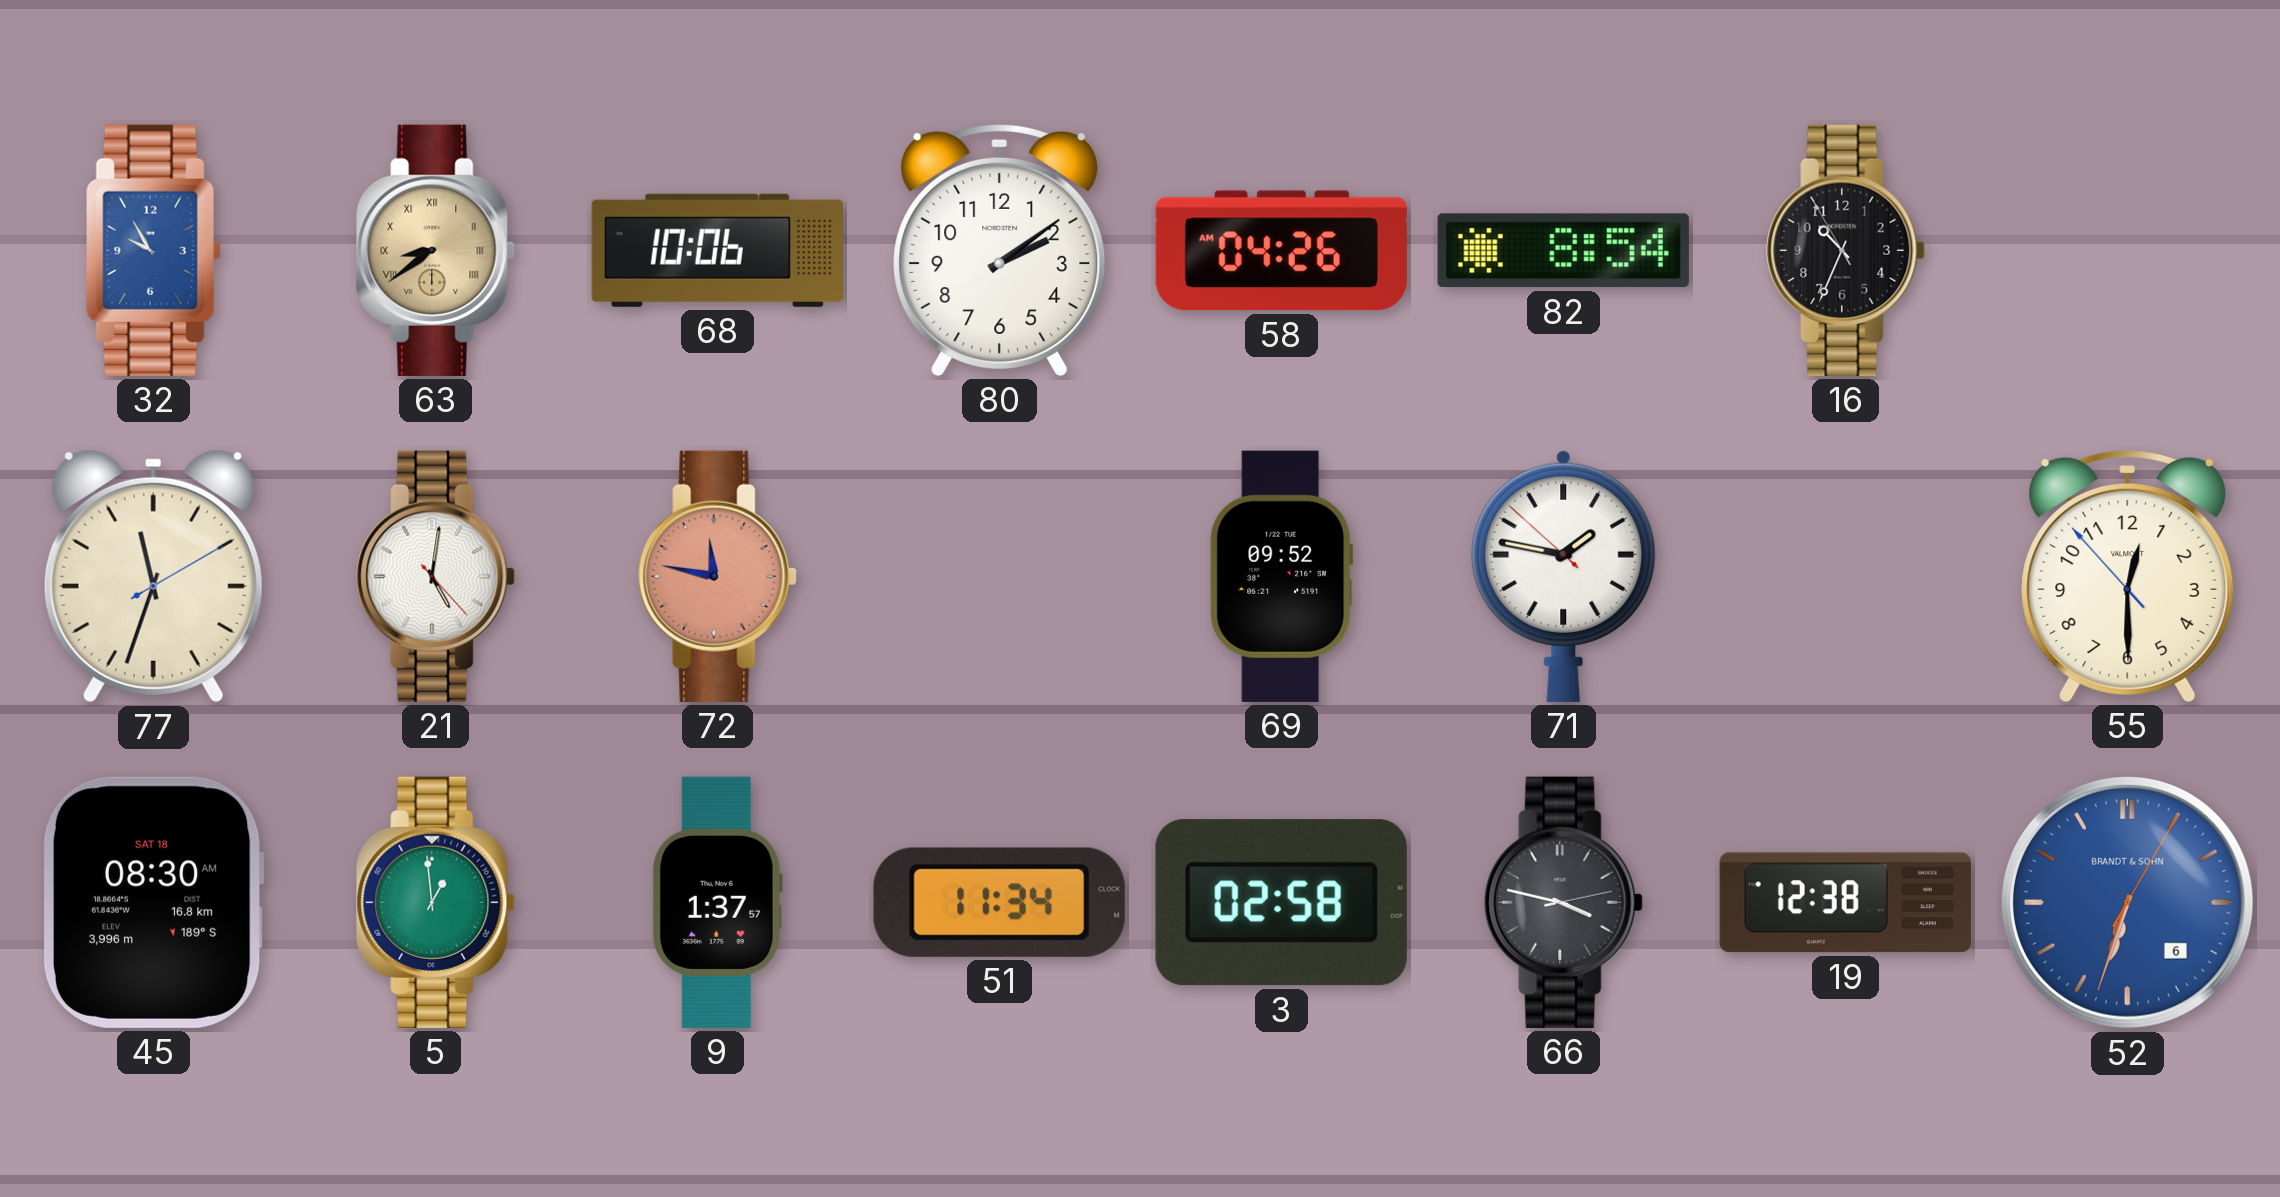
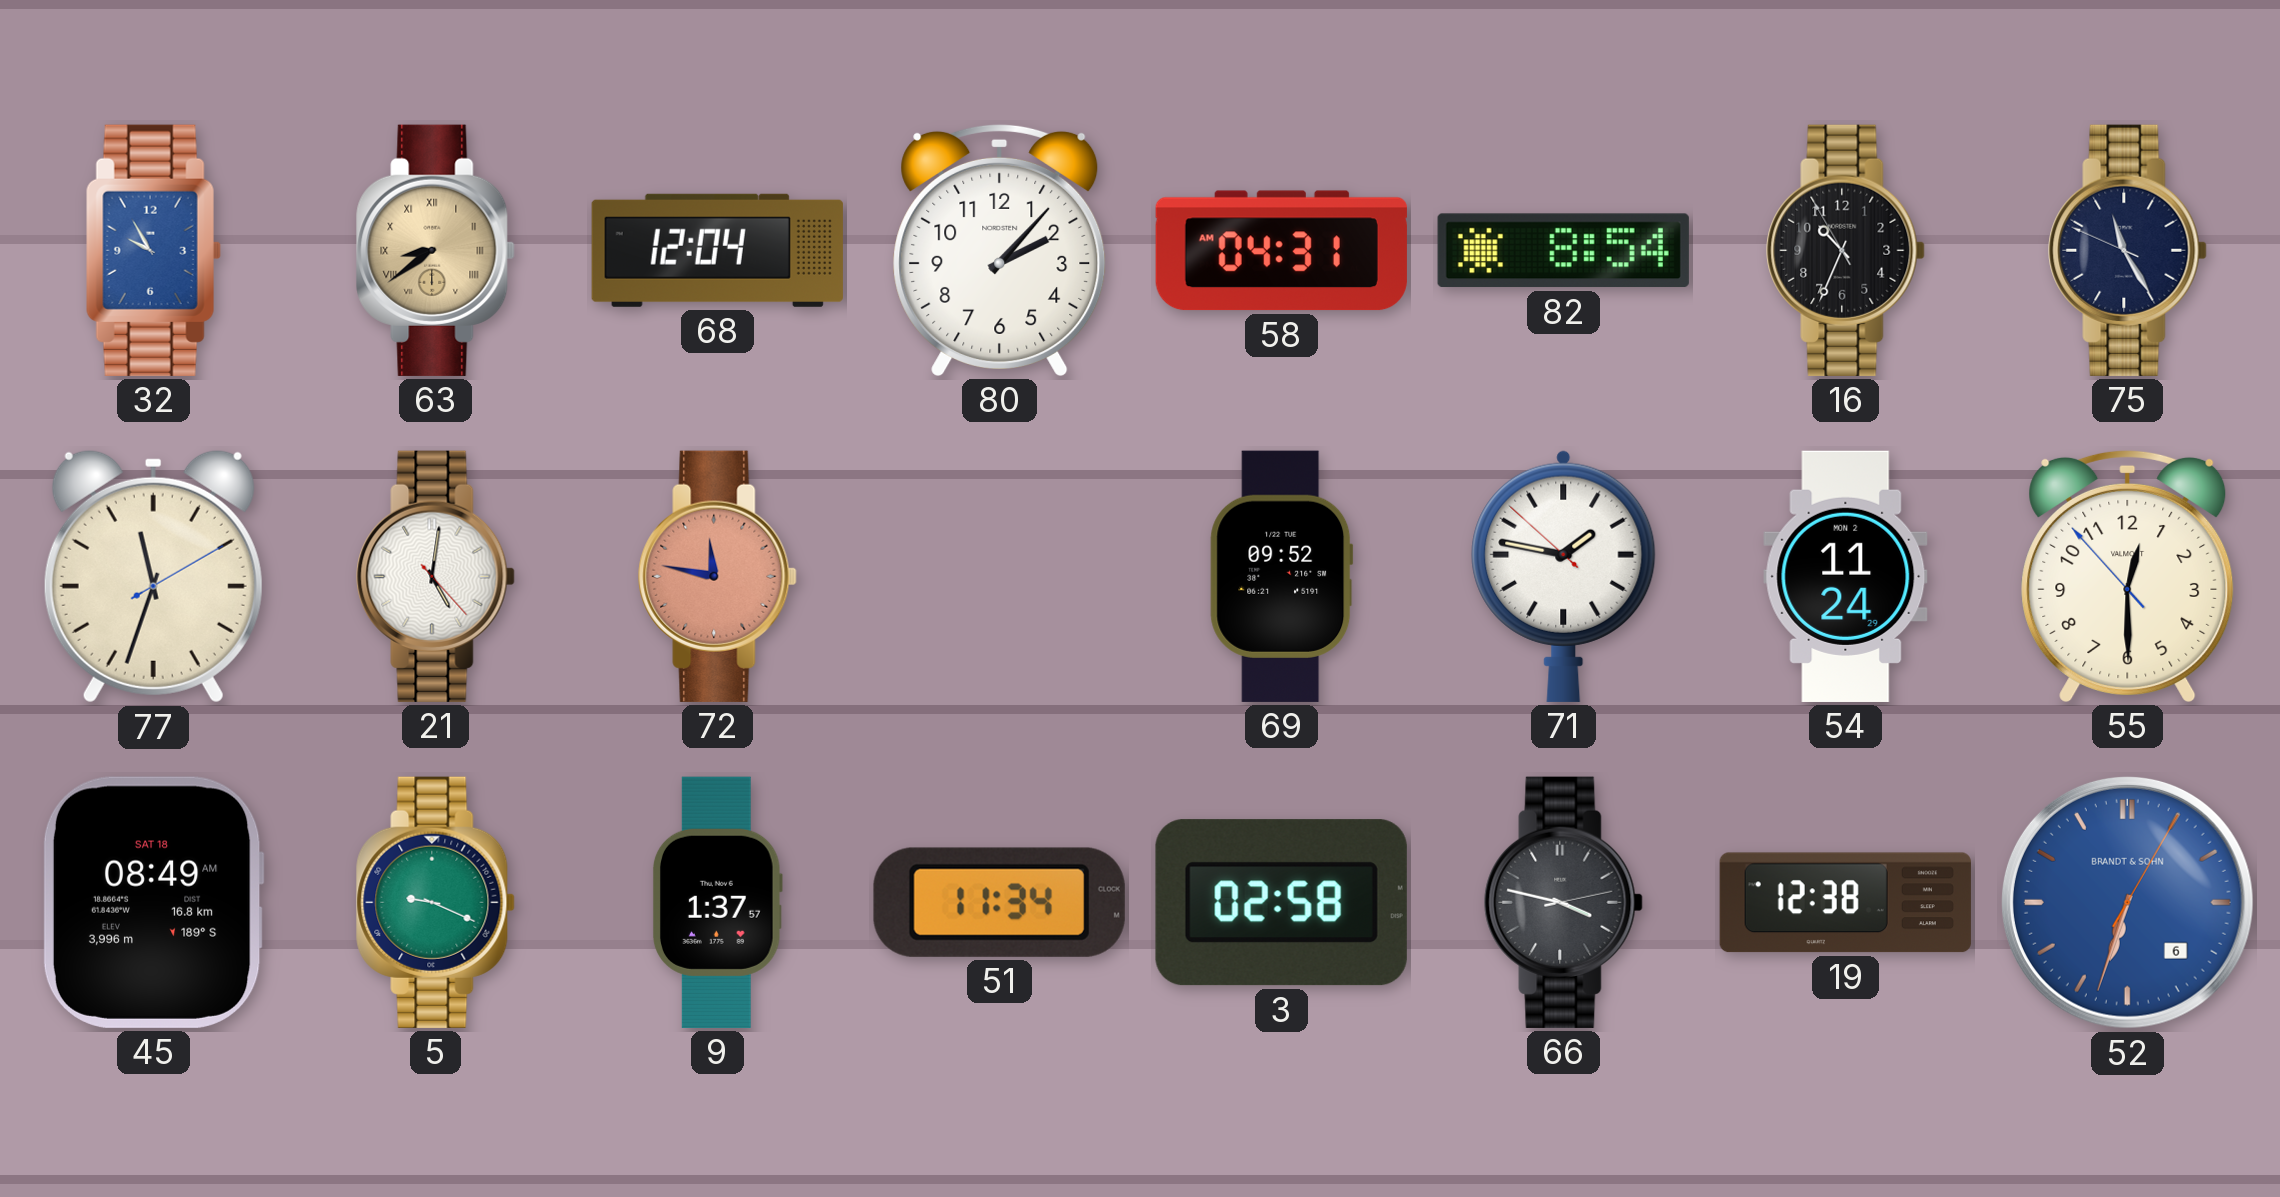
68: 10:06 -> 12:04 (717, 250)
80: 2:09 -> 2:07 (1000, 250)
58: 04:26 -> 04:31 (1281, 251)
75: none -> 11:24 (2128, 250)
54: none -> 11:24 (1846, 576)
45: 08:30 -> 08:49 (153, 902)
5: 12:59 -> 9:19 (436, 902)
